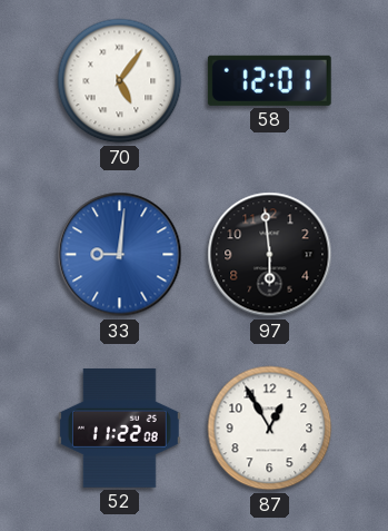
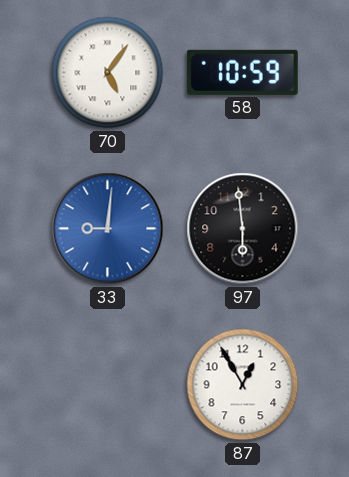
58: 12:01 -> 10:59 (242, 72)
52: 11:22 -> none (119, 427)
